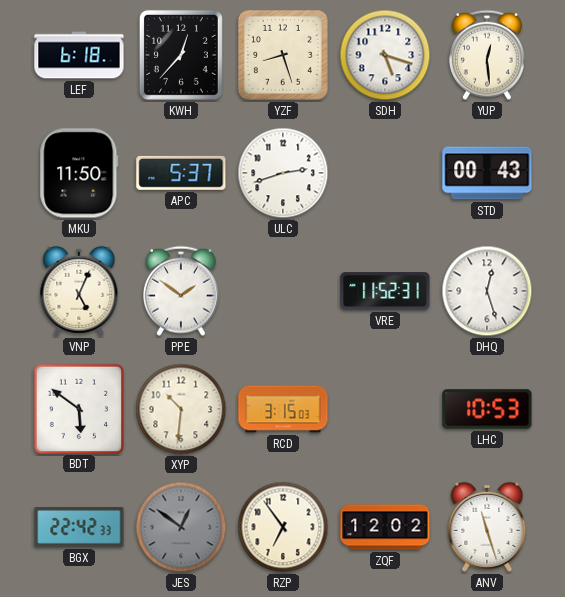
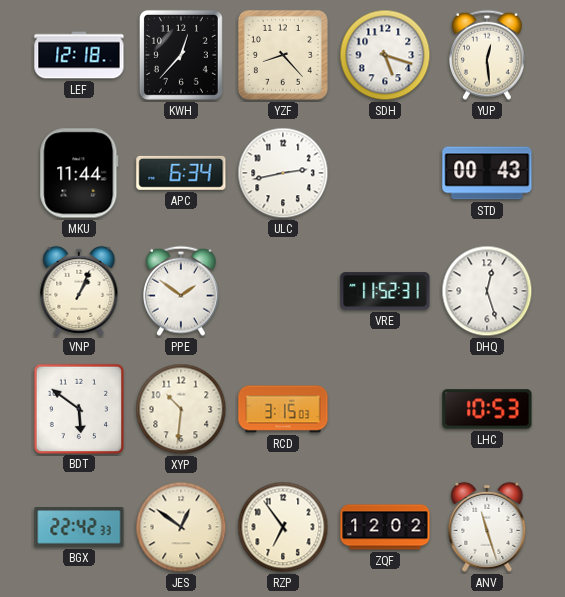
LEF: 6:18 -> 12:18 (79, 55)
YZF: 8:27 -> 8:23 (283, 55)
MKU: 11:50 -> 11:44 (79, 173)
APC: 5:37 -> 6:34 (181, 173)
ULC: 2:42 -> 2:43 (283, 173)
VNP: 5:04 -> 1:04 (79, 291)
JES dial: grey -> cream (181, 527)
